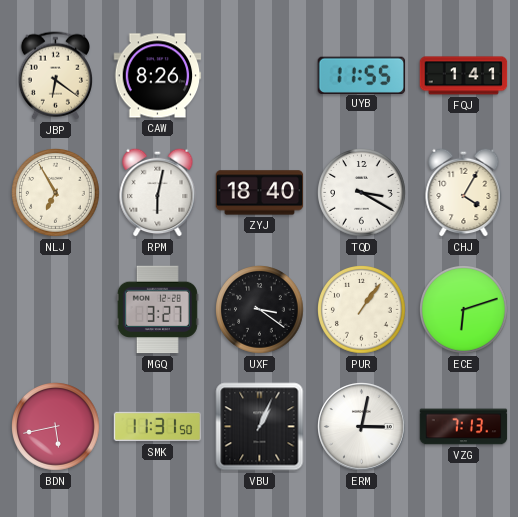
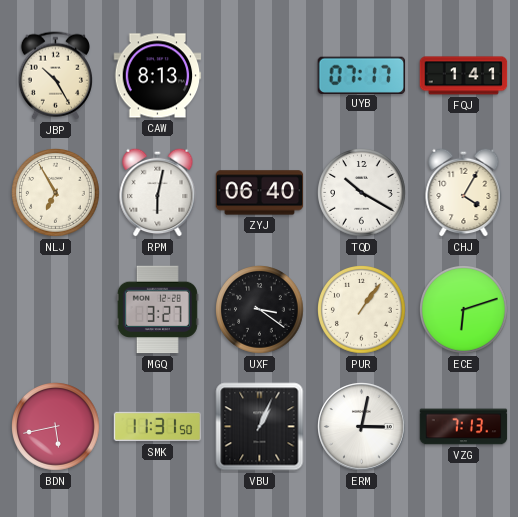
JBP: 6:21 -> 10:25 (55, 76)
CAW: 8:26 -> 8:13 (158, 76)
UYB: 11:55 -> 07:17 (362, 75)
ZYJ: 18:40 -> 06:40 (260, 193)
TQD: 3:20 -> 10:20 (362, 193)
